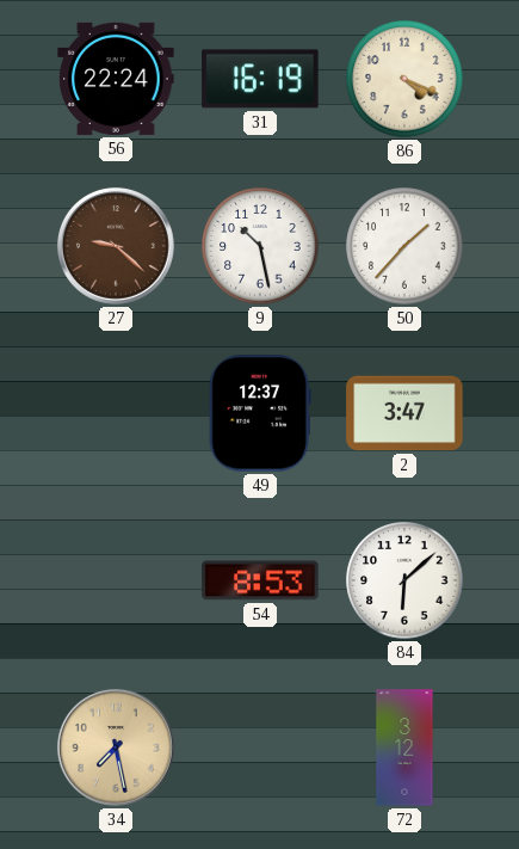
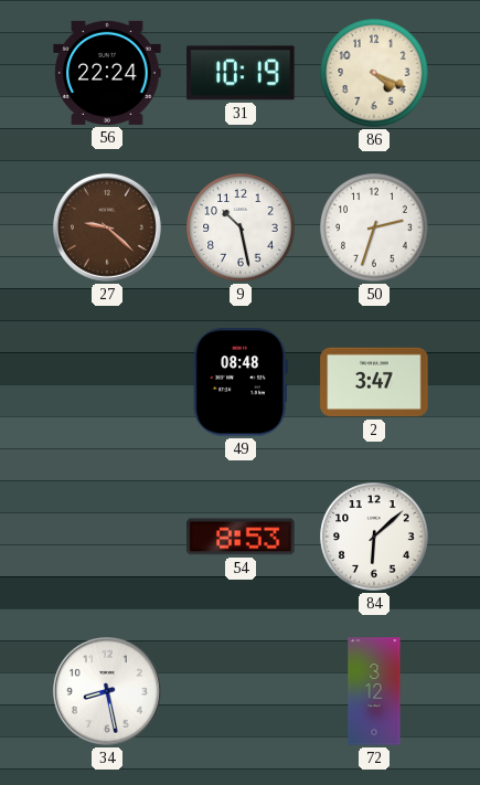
31: 16:19 -> 10:19 (241, 73)
50: 1:37 -> 2:33 (374, 227)
49: 12:37 -> 08:48 (241, 382)
34: 7:28 -> 8:28 (107, 691)
34 dial: champagne -> white (107, 691)
